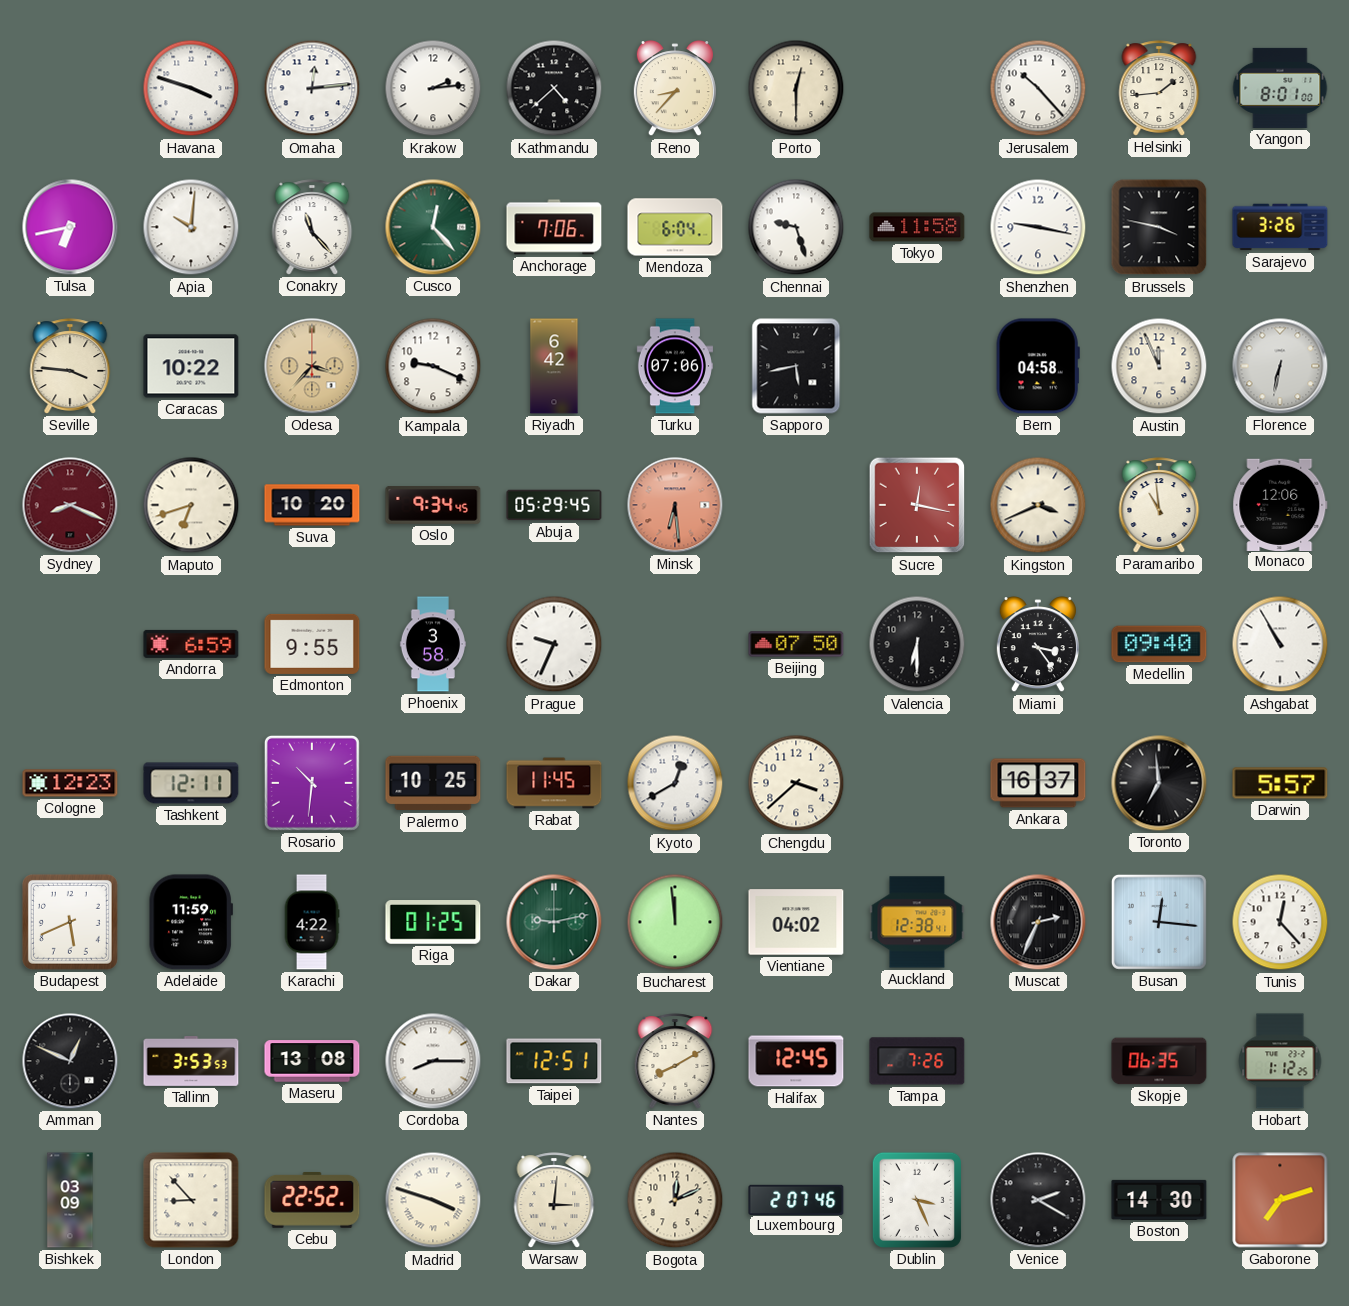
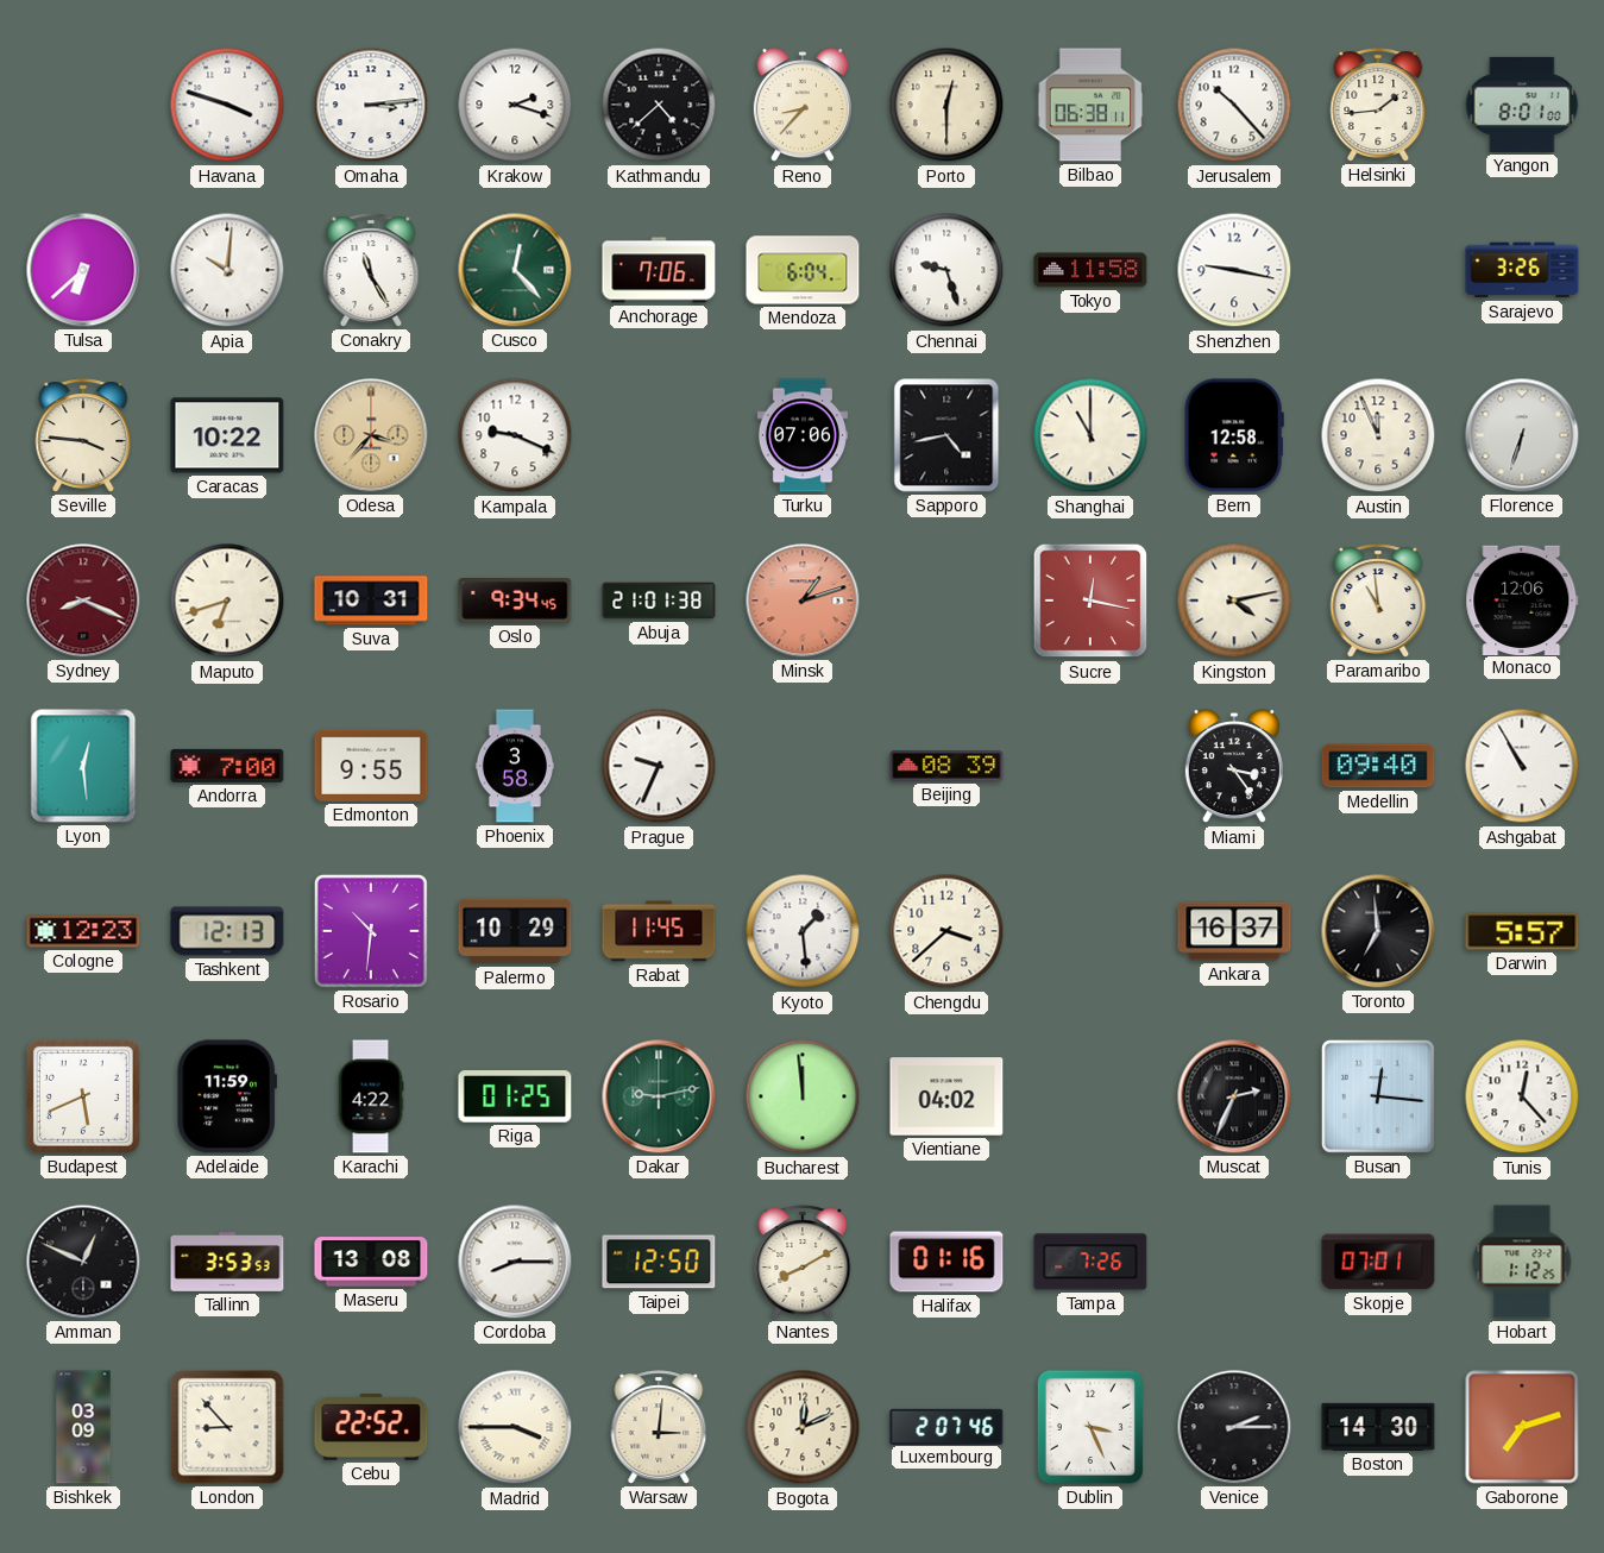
Omaha: 12:14 -> 3:14 (371, 105)
Krakow: 2:14 -> 2:18 (515, 105)
Bilbao: none -> 06:38 (1090, 105)
Tulsa: 6:43 -> 6:38 (83, 270)
Conakry: 11:23 -> 11:25 (371, 270)
Brussels: 3:47 -> none (1159, 227)
Riyadh: 6:42 -> none (554, 366)
Sapporo: 5:43 -> 4:43 (946, 435)
Shanghai: none -> 11:00 (1090, 435)
Bern: 04:58 -> 12:58 (1234, 435)
Florence: 6:32 -> 6:33 (1522, 435)
Suva: 10:20 -> 10:31 (371, 601)
Abuja: 05:29 -> 21:01 (659, 601)
Minsk: 6:29 -> 1:12 (803, 601)
Kingston: 3:41 -> 4:13 (1234, 601)
Lyon: none -> 12:29 (83, 766)
Andorra: 6:59 -> 7:00 (227, 766)
Beijing: 07:50 -> 08:39 (946, 766)
Valencia: 6:30 -> none (917, 644)
Tashkent: 12:11 -> 12:13 (227, 931)
Palermo: 10:25 -> 10:29 (515, 931)
Kyoto: 12:40 -> 1:29 (803, 931)
Auckland: 12:38 -> none (917, 922)
Taipei: 12:51 -> 12:50 (659, 1262)
Halifax: 12:45 -> 01:16 (946, 1262)
Skopje: 06:35 -> 07:01 (1378, 1262)
Madrid: 3:48 -> 3:45 (515, 1427)
Venice: 2:20 -> 2:15 (1234, 1427)
